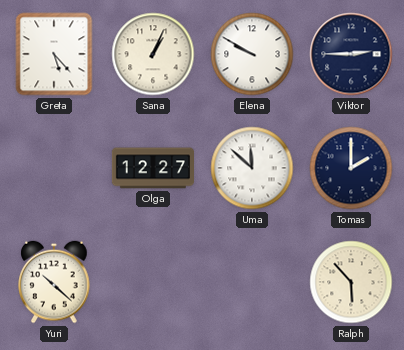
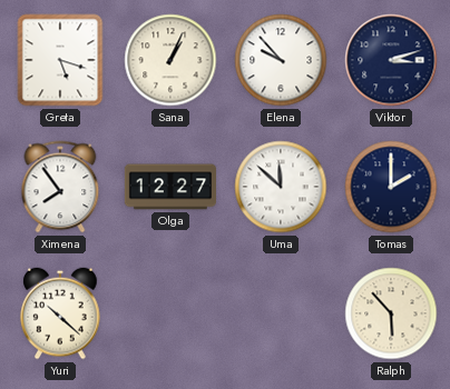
Greta: 5:23 -> 5:18 (60, 60)
Elena: 9:50 -> 9:53 (281, 60)
Viktor: 2:45 -> 3:12 (391, 60)
Ximena: none -> 7:54 (60, 187)
